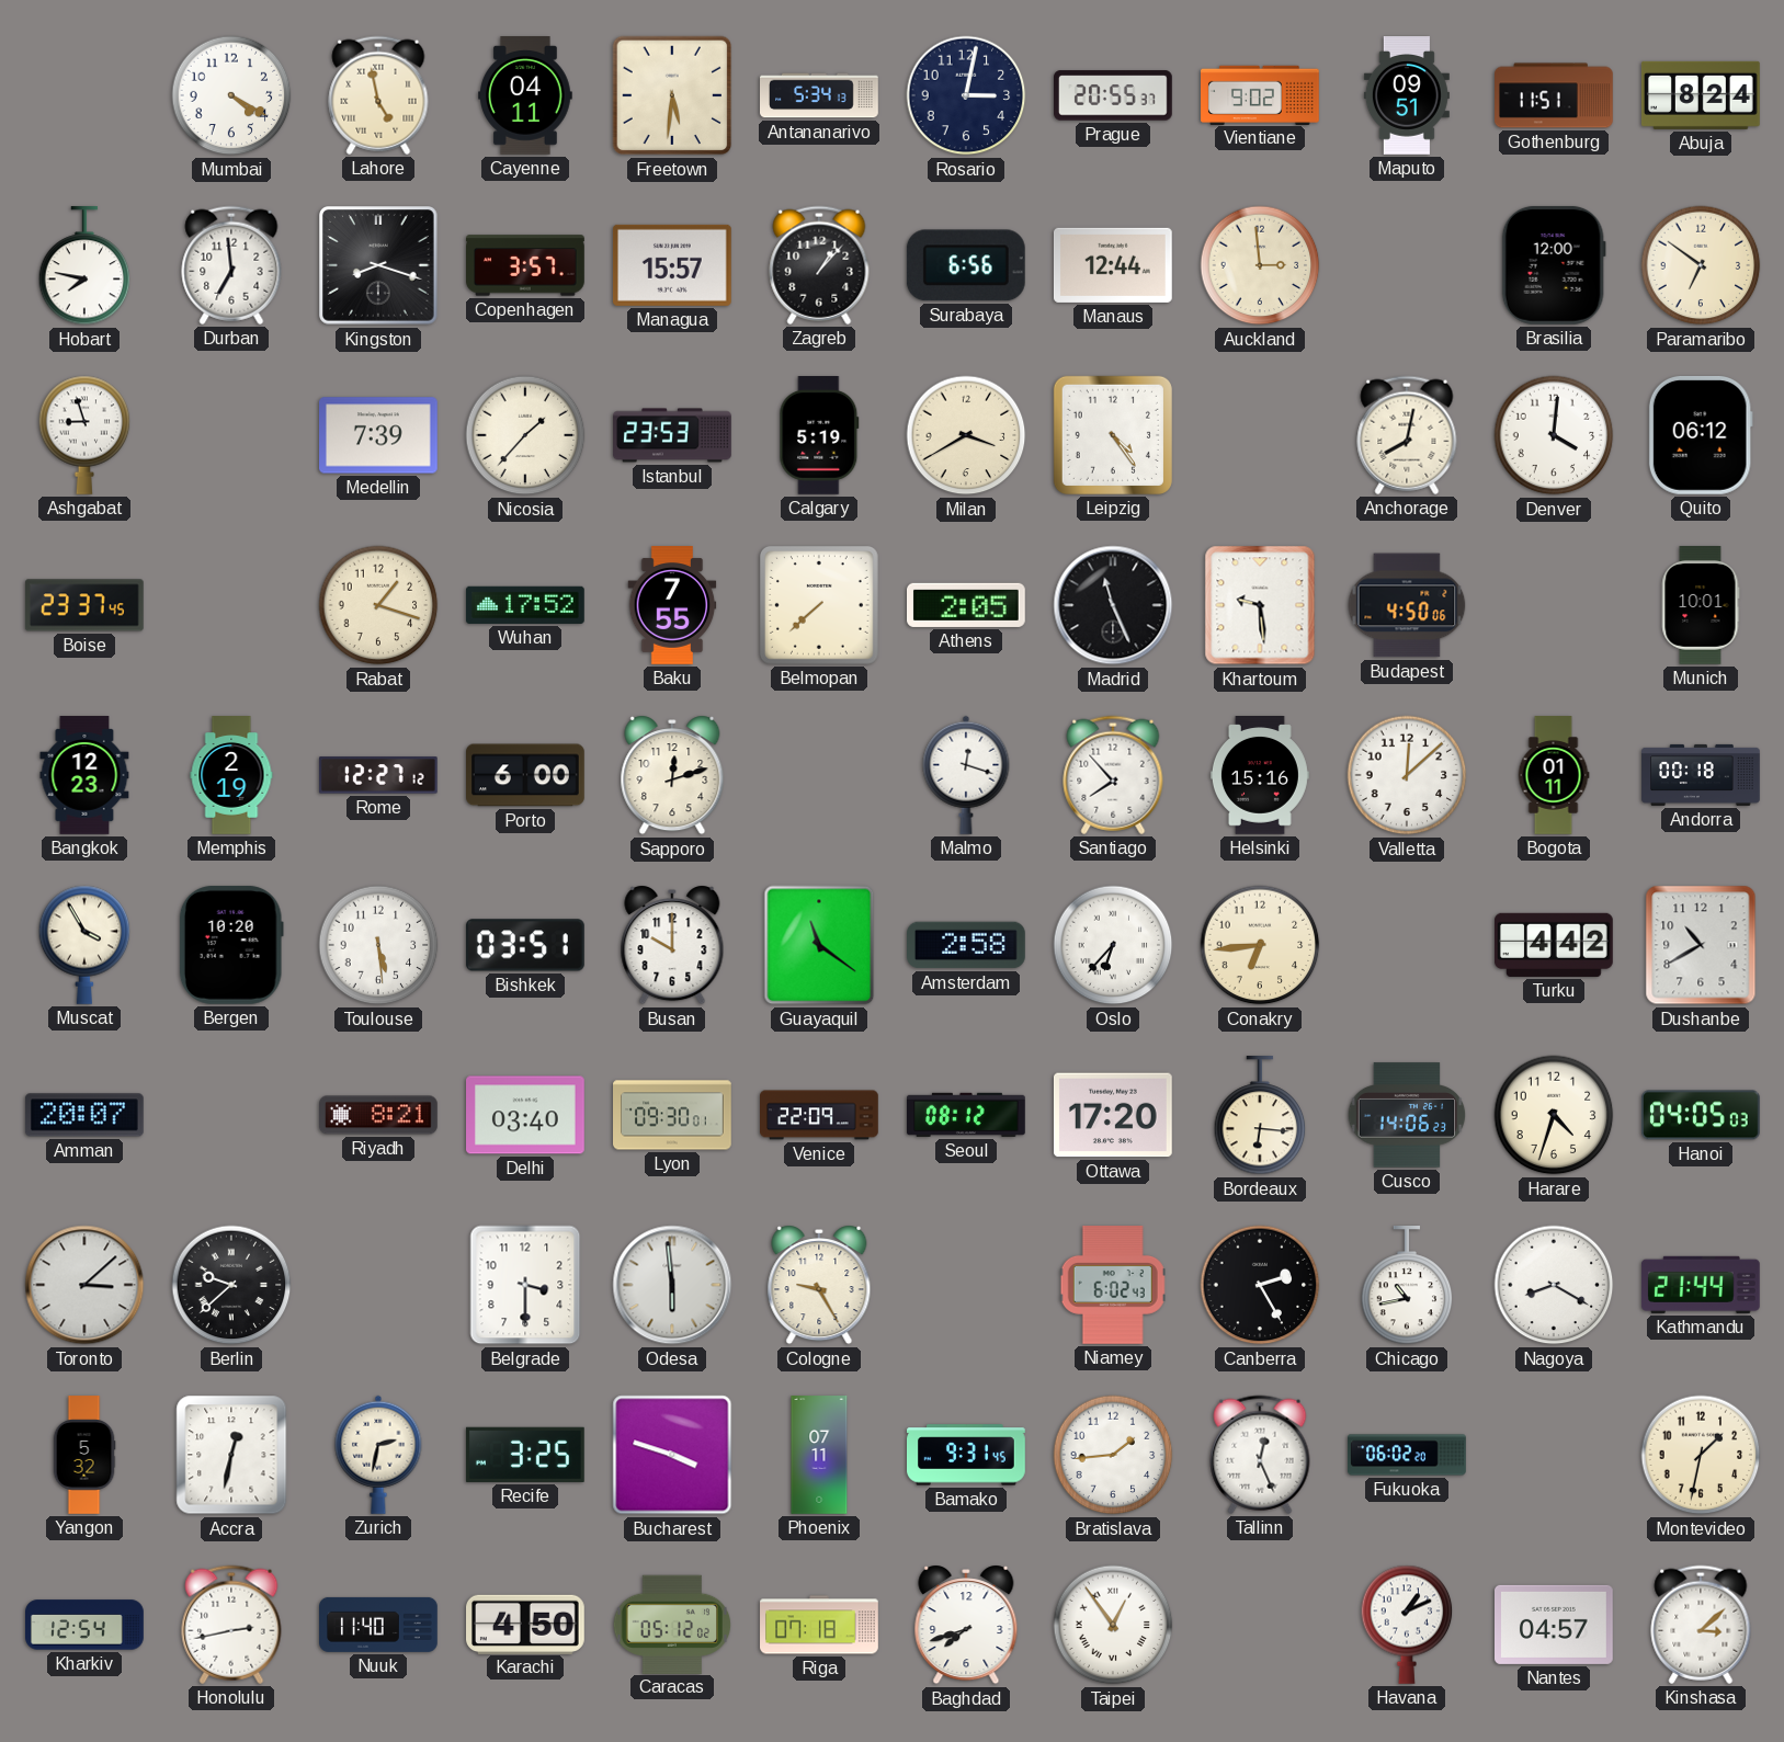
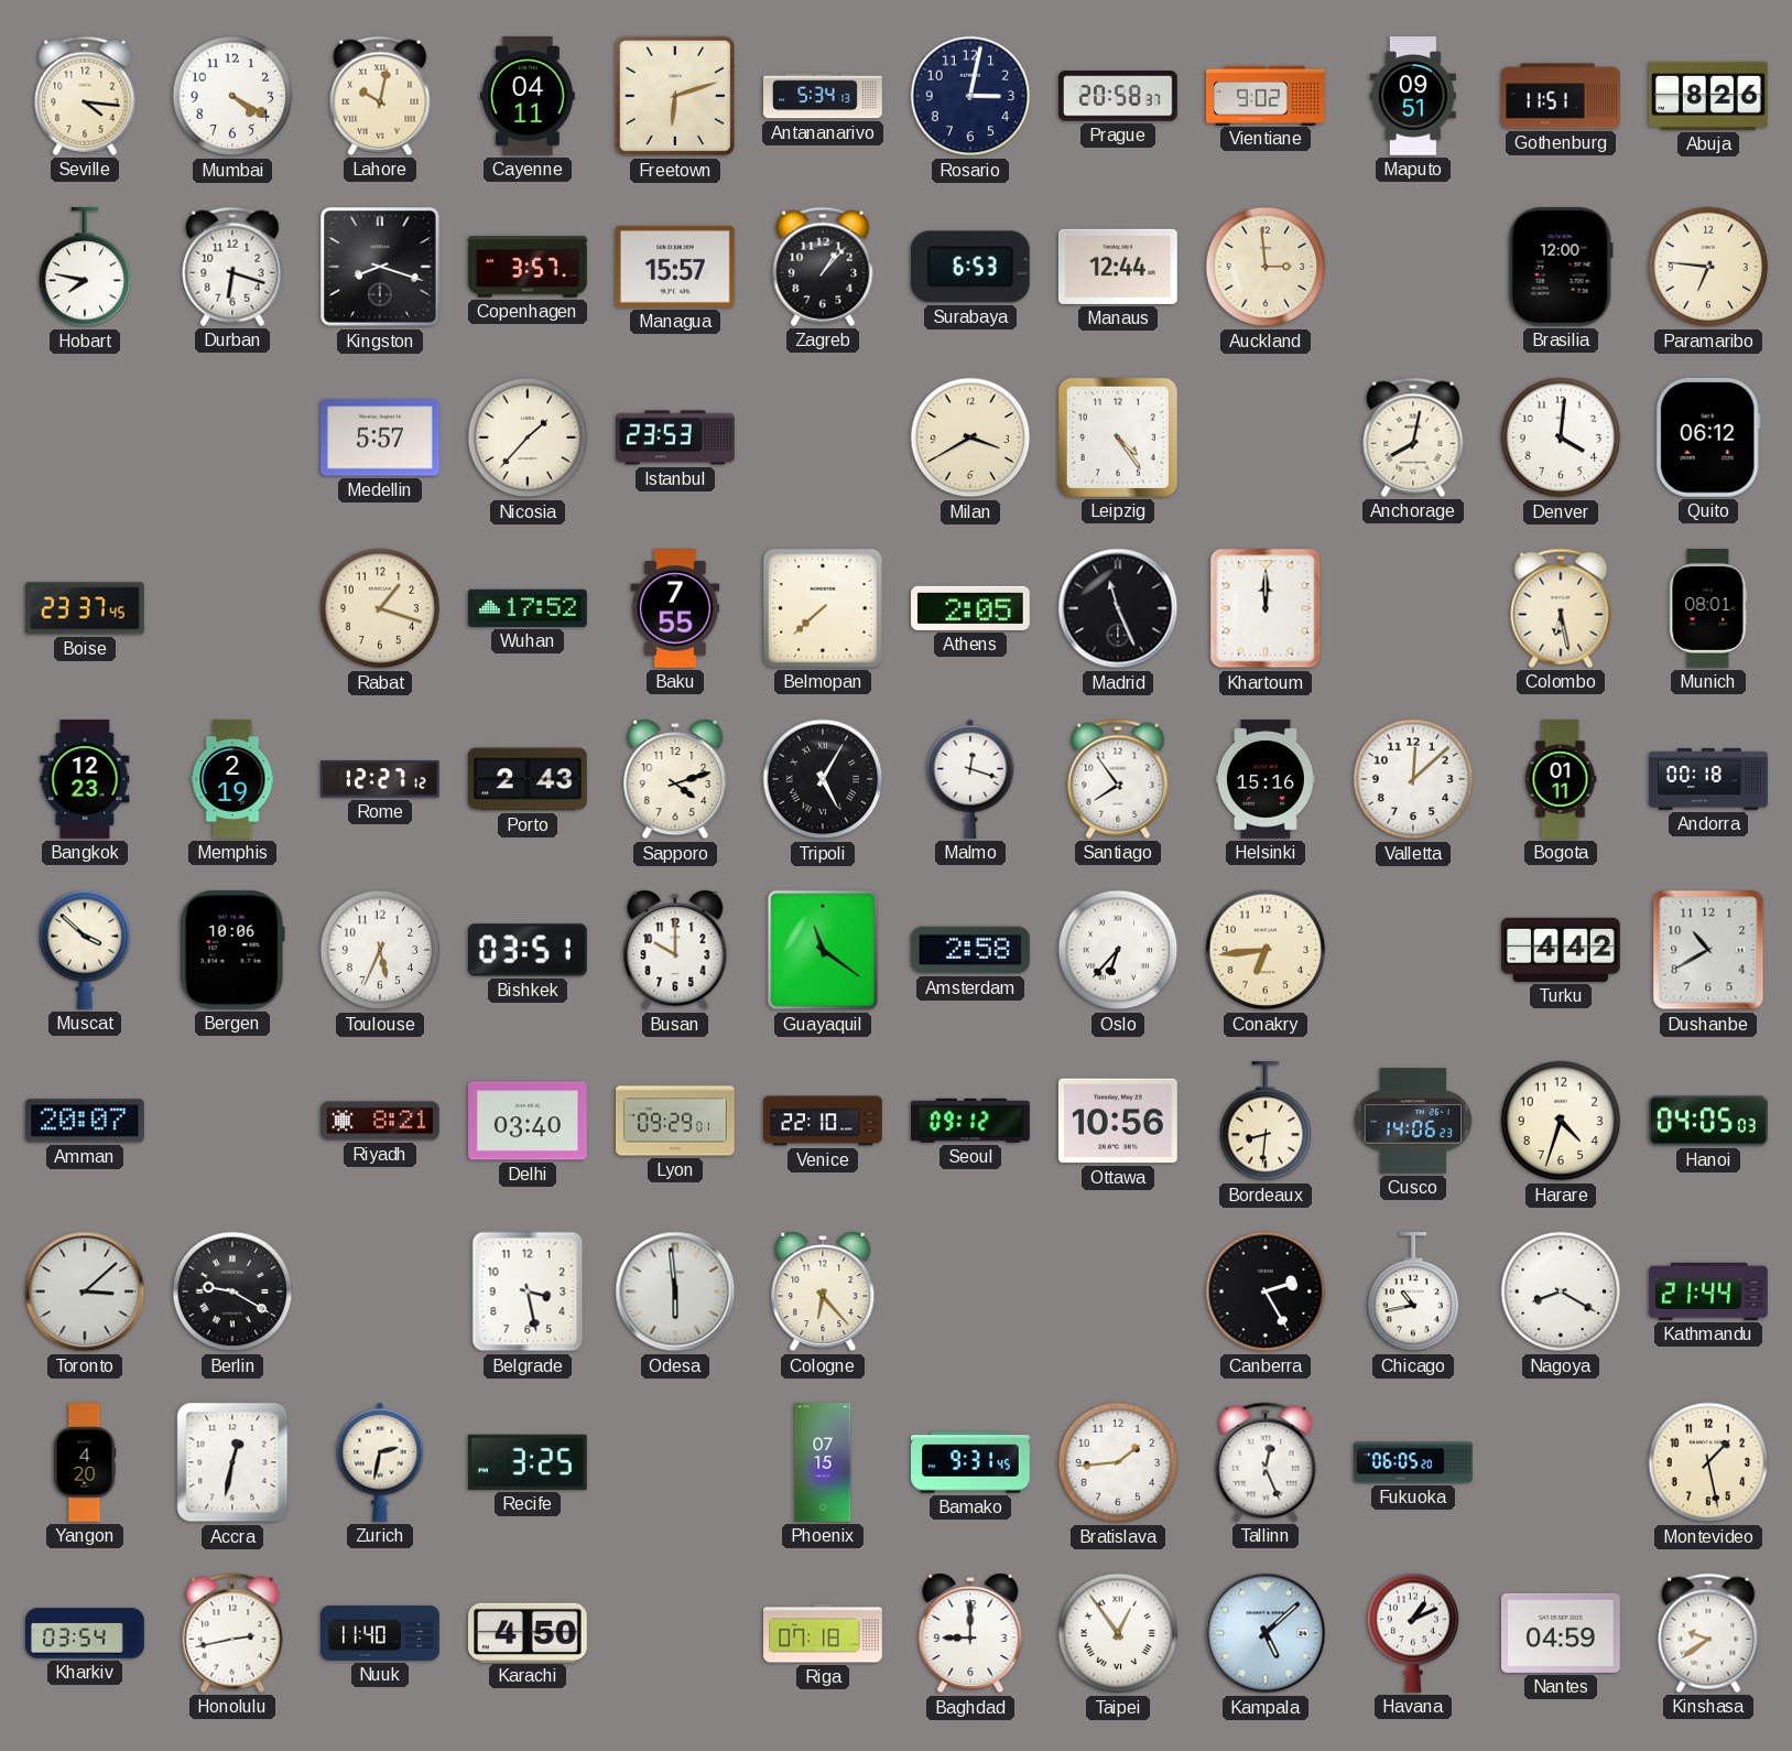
Seville: none -> 4:16 (85, 96)
Lahore: 4:58 -> 10:02 (380, 96)
Freetown: 5:31 -> 6:12 (675, 96)
Prague: 20:55 -> 20:58 (1119, 96)
Abuja: 8:24 -> 8:26 (1709, 96)
Durban: 6:59 -> 6:18 (232, 267)
Surabaya: 6:56 -> 6:53 (970, 267)
Paramaribo: 6:51 -> 6:46 (1708, 267)
Ashgabat: 8:57 -> none (84, 435)
Medellin: 7:39 -> 5:57 (381, 437)
Calgary: 5:19 -> none (819, 436)
Khartoum: 9:29 -> 12:00 (1266, 608)
Budapest: 4:50 -> none (1407, 605)
Colombo: none -> 6:28 (1561, 608)
Munich: 10:01 -> 08:01 (1708, 609)
Porto: 6:00 -> 2:43 (529, 779)
Sapporo: 12:12 -> 4:12 (675, 779)
Tripoli: none -> 5:05 (823, 779)
Santiago: 7:53 -> 7:54 (1118, 779)
Muscat: 3:55 -> 3:52 (85, 950)
Bergen: 10:20 -> 10:06 (232, 950)
Toulouse: 5:29 -> 5:34 (380, 950)
Lyon: 09:30 -> 09:29 (676, 1121)
Venice: 22:09 -> 22:10 (824, 1121)
Seoul: 08:12 -> 09:12 (971, 1121)
Ottawa: 17:20 -> 10:56 (1118, 1121)
Bordeaux: 6:16 -> 8:31 (1266, 1122)
Berlin: 9:38 -> 9:20 (232, 1291)
Belgrade: 3:30 -> 3:28 (528, 1291)
Cologne: 9:25 -> 6:23 (823, 1291)
Niamey: 6:02 -> none (1113, 1286)
Yangon: 5:32 -> 4:20 (85, 1462)
Bucharest: 3:48 -> none (672, 1455)
Phoenix: 07:11 -> 07:15 (823, 1462)
Fukuoka: 06:02 -> 06:05 (1413, 1462)
Montevideo: 1:32 -> 1:28 (1708, 1462)
Kharkiv: 12:54 -> 03:54 (86, 1633)
Caracas: 05:12 -> none (672, 1624)
Baghdad: 7:42 -> 9:00 (970, 1633)
Kampala: none -> 5:08 (1266, 1633)
Nantes: 04:57 -> 04:59 (1562, 1633)
Kinshasa: 3:08 -> 9:39 (1708, 1633)
